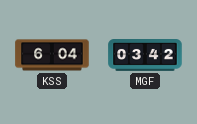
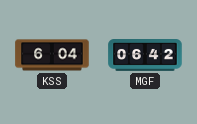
MGF: 03:42 -> 06:42 (145, 56)
